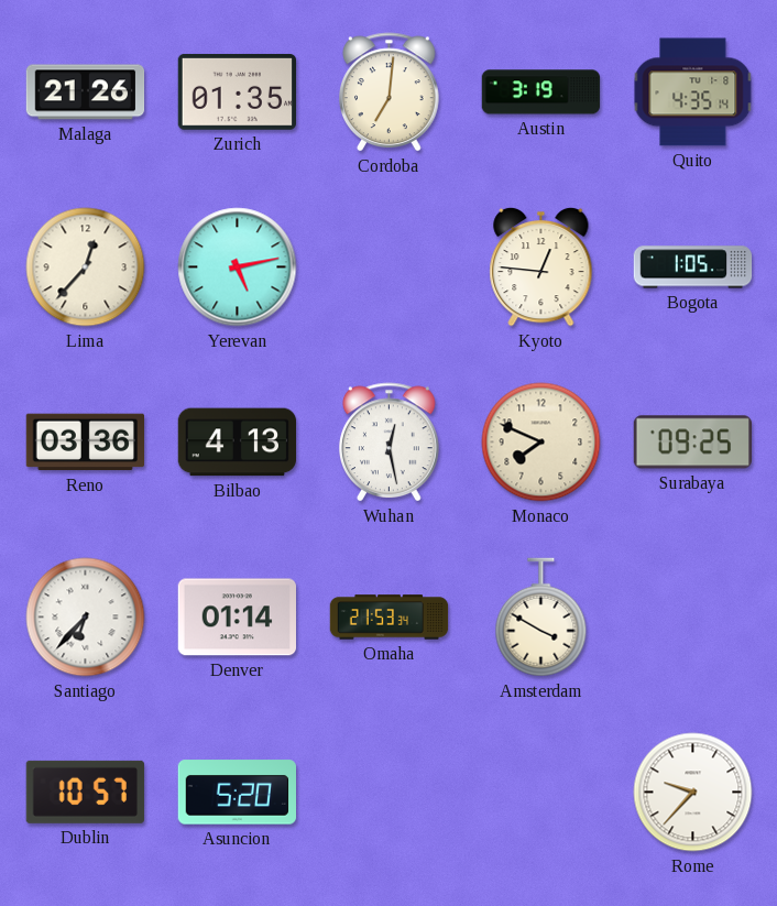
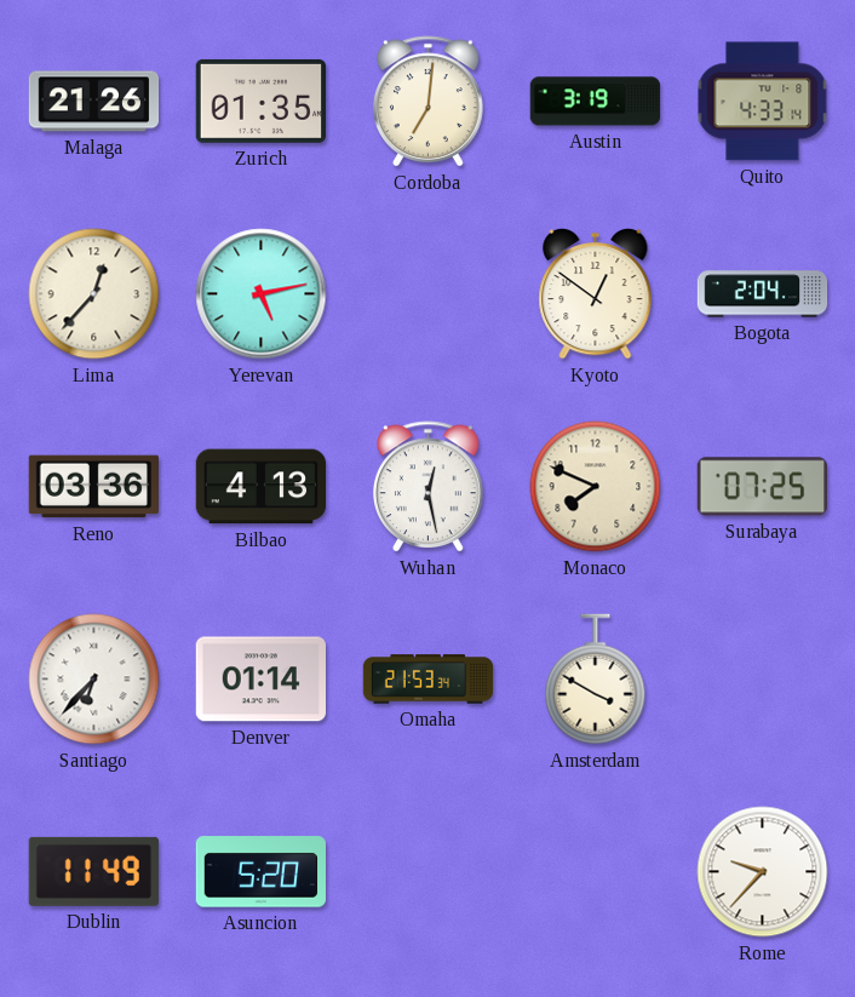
Quito: 4:35 -> 4:33 (763, 102)
Kyoto: 12:46 -> 12:51 (596, 293)
Bogota: 1:05 -> 2:04 (763, 294)
Surabaya: 09:25 -> 07:25 (762, 487)
Dublin: 10:57 -> 11:49 (93, 871)
